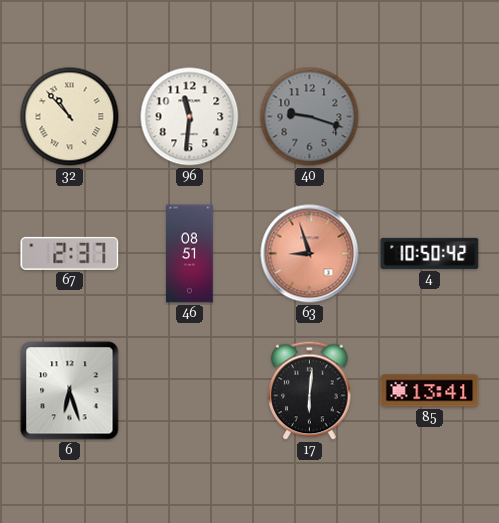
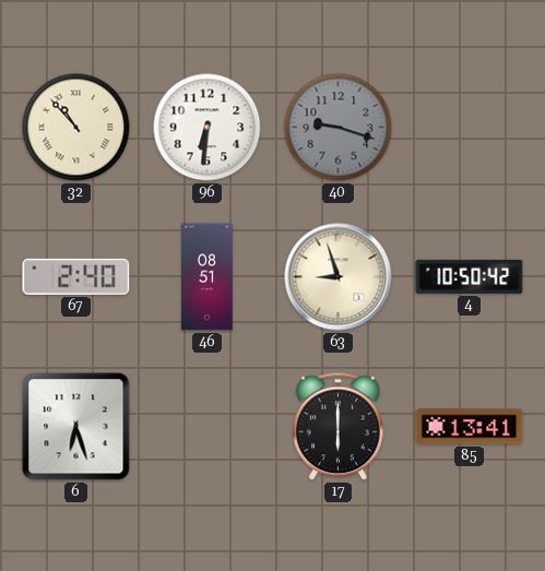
96: 11:31 -> 6:31 (208, 128)
67: 2:37 -> 2:40 (76, 276)
63 dial: salmon -> cream (339, 277)
17: 6:01 -> 6:00 (339, 427)
